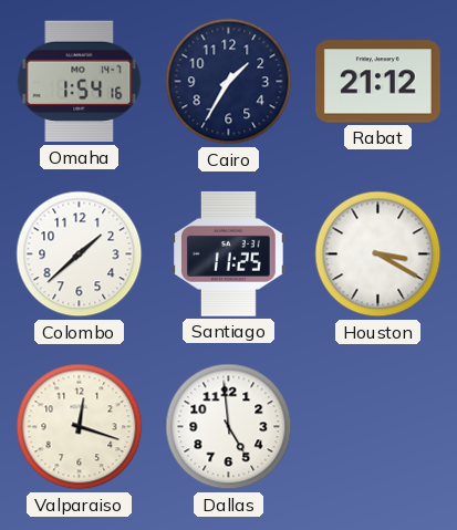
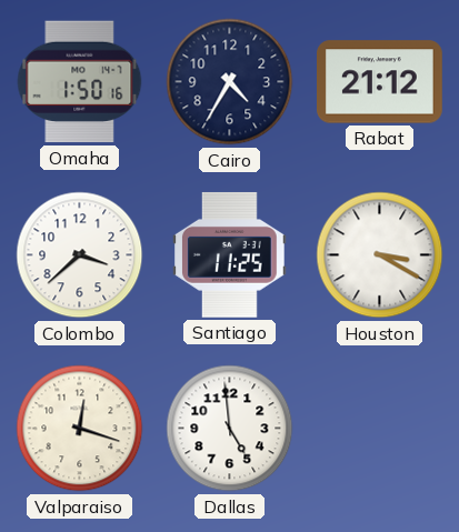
Omaha: 1:54 -> 1:50 (80, 82)
Cairo: 1:35 -> 4:35 (230, 82)
Colombo: 1:38 -> 3:38 (80, 255)
